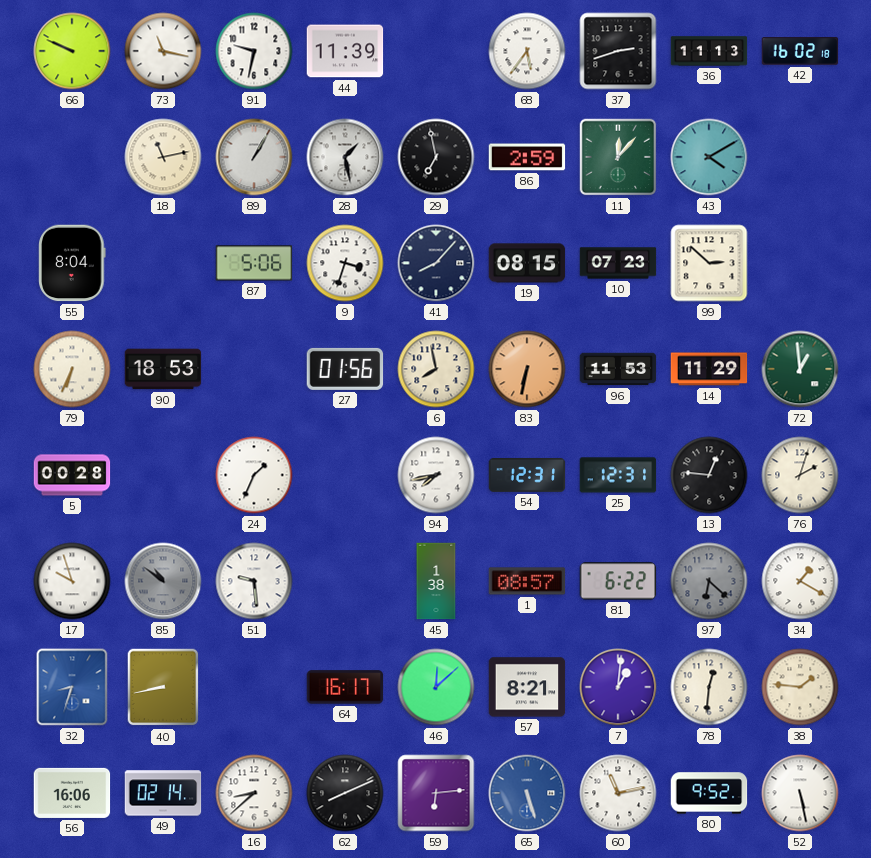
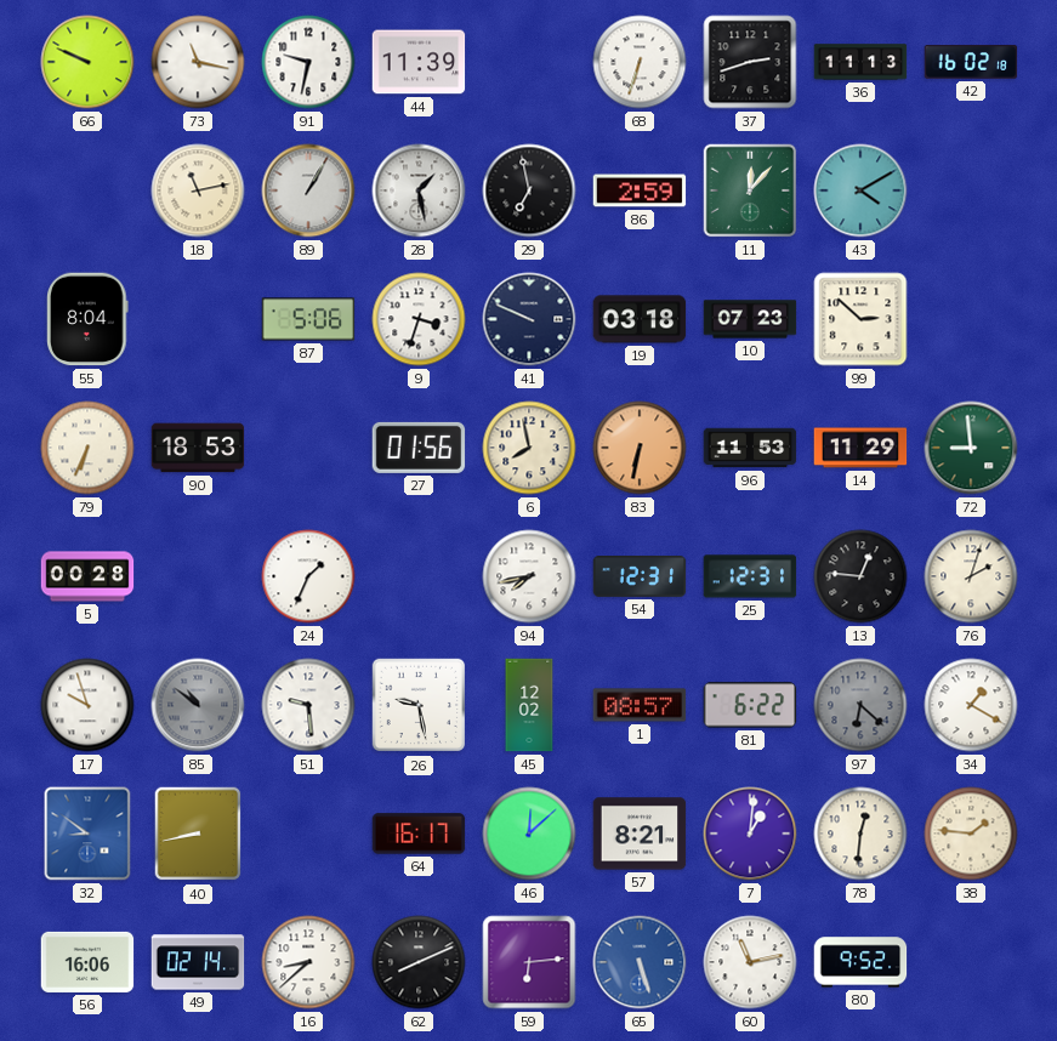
68: 5:36 -> 6:33 (640, 62)
41: 8:07 -> 9:49 (529, 319)
19: 08:15 -> 03:18 (640, 319)
72: 12:59 -> 8:59 (971, 448)
26: none -> 9:28 (419, 705)
45: 1:38 -> 12:02 (529, 705)
32: 8:33 -> 8:51 (87, 834)
52: 5:28 -> none (800, 793)
